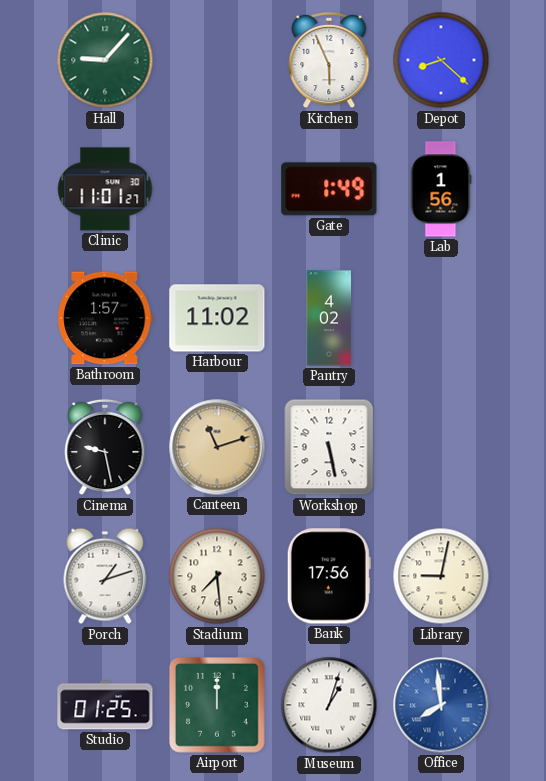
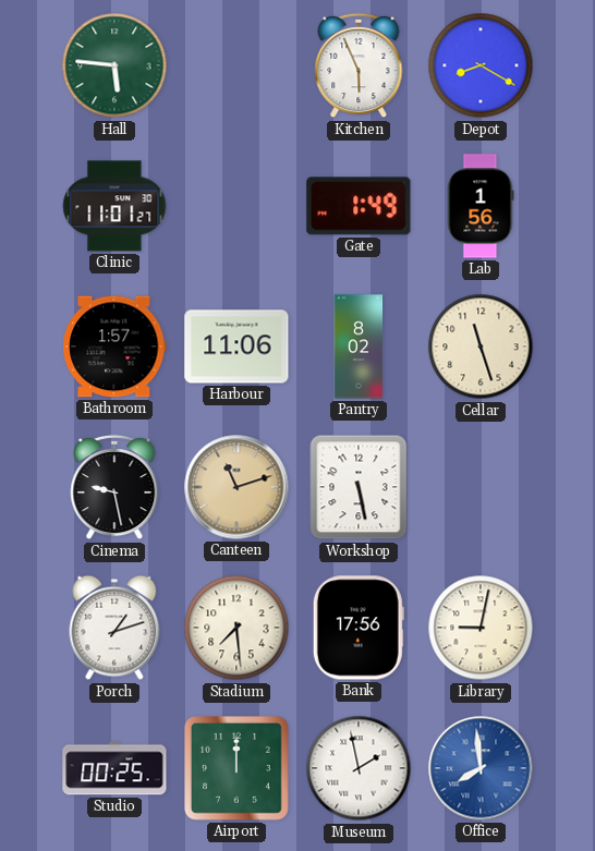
Hall: 9:07 -> 5:46 (114, 65)
Depot: 8:22 -> 8:20 (481, 65)
Harbour: 11:02 -> 11:06 (236, 347)
Pantry: 4:02 -> 8:02 (359, 347)
Cellar: none -> 11:27 (481, 347)
Studio: 01:25 -> 00:25 (114, 768)
Museum: 1:03 -> 1:58 (359, 768)
